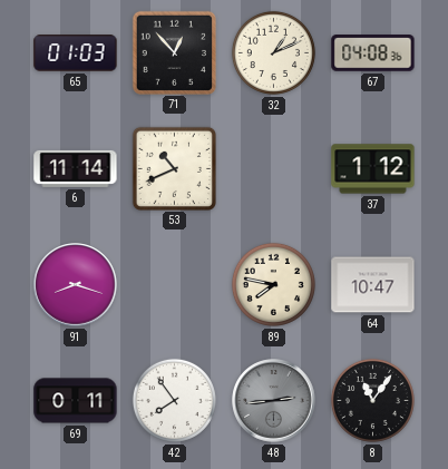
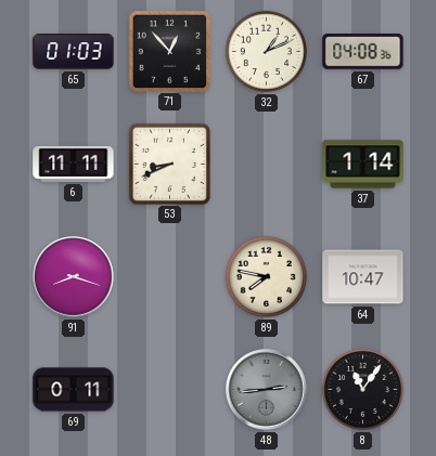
6: 11:14 -> 11:11 (74, 164)
53: 10:41 -> 8:41 (169, 164)
37: 1:12 -> 1:14 (363, 165)
42: 7:54 -> none (174, 400)
